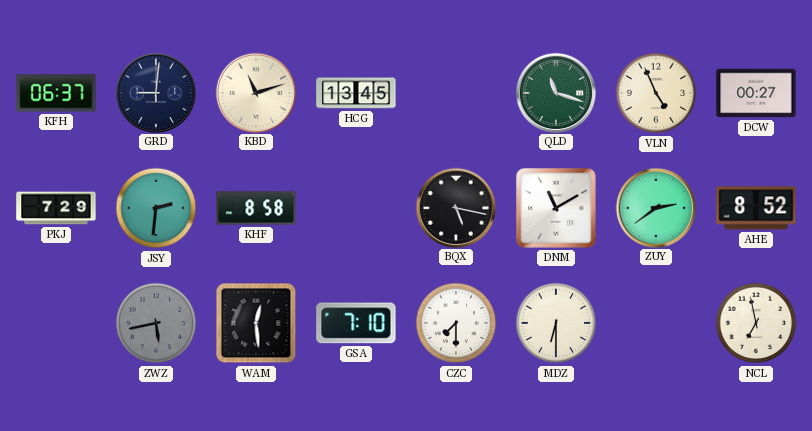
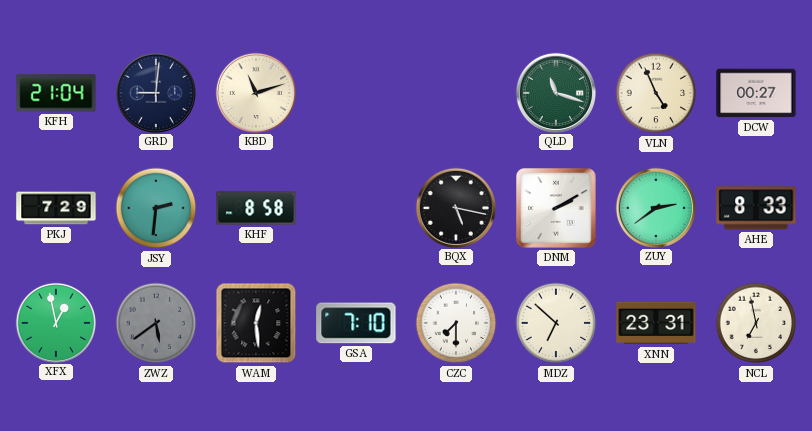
KFH: 06:37 -> 21:04 (56, 93)
HCG: 13:45 -> none (356, 93)
DNM: 11:10 -> 2:10 (556, 208)
AHE: 8:52 -> 8:33 (756, 208)
XFX: none -> 12:58 (55, 322)
ZWZ: 5:43 -> 5:39 (156, 323)
MDZ: 6:30 -> 6:52 (556, 323)
XNN: none -> 23:31 (656, 323)
